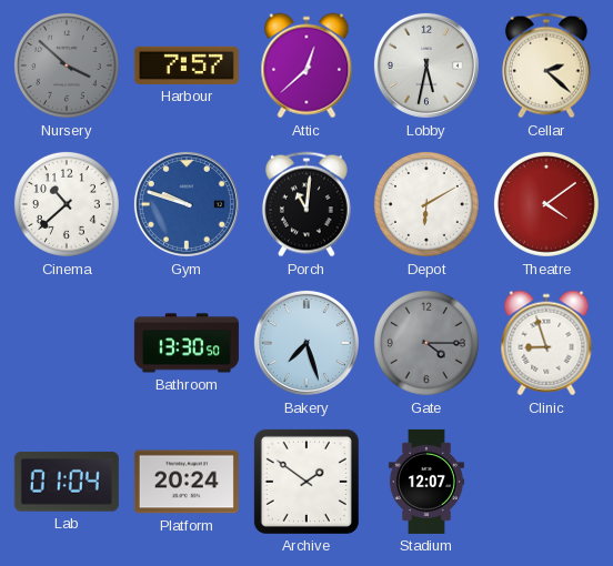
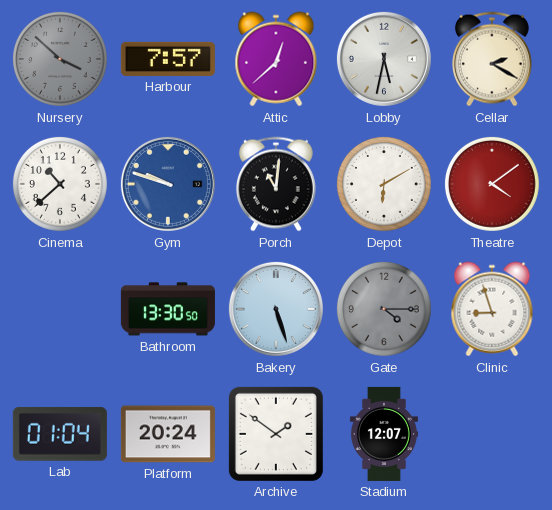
Cellar: 2:22 -> 2:20 (492, 59)
Bakery: 7:27 -> 5:27 (276, 309)
